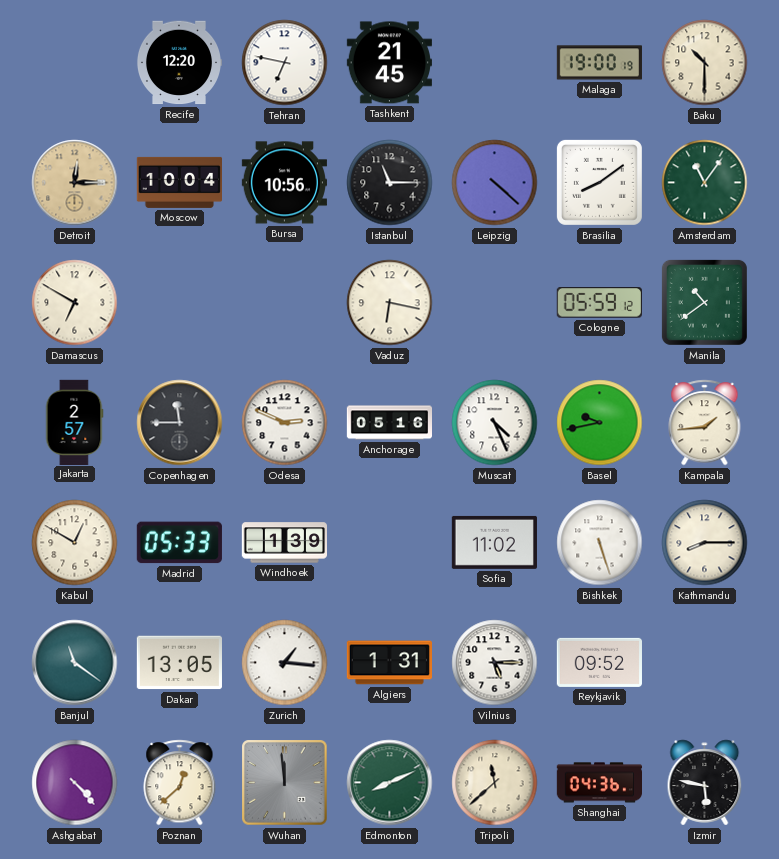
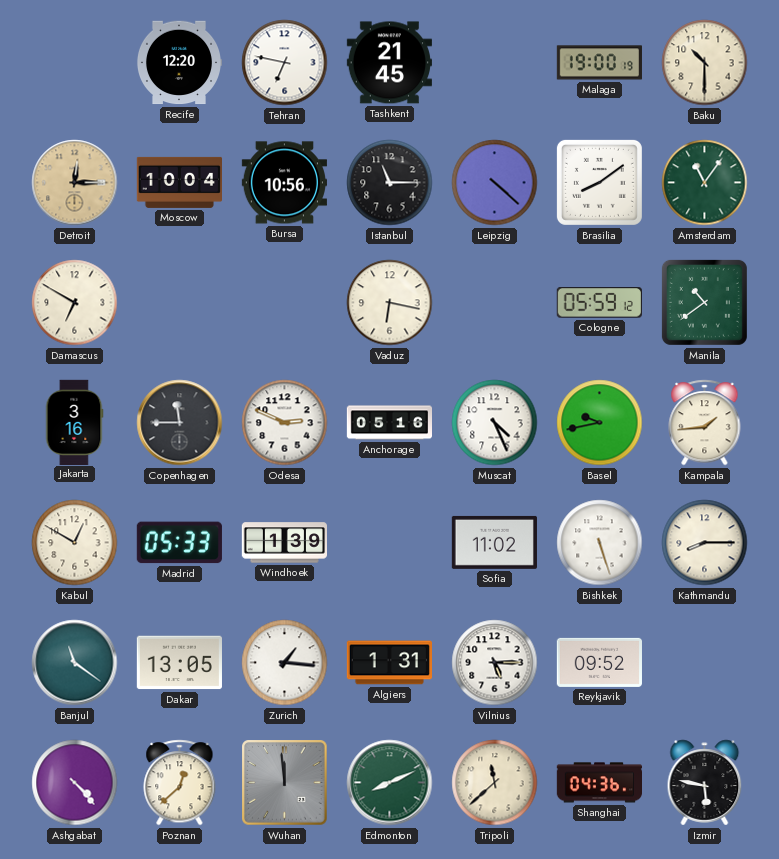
Jakarta: 2:57 -> 3:16 (74, 422)
